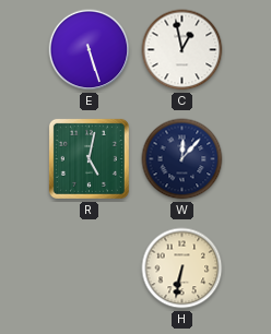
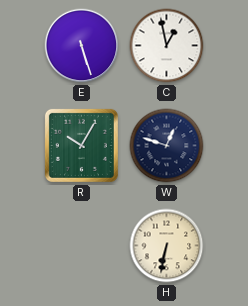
R: 5:02 -> 10:05 (81, 145)
W: 12:07 -> 12:48 (167, 146)
